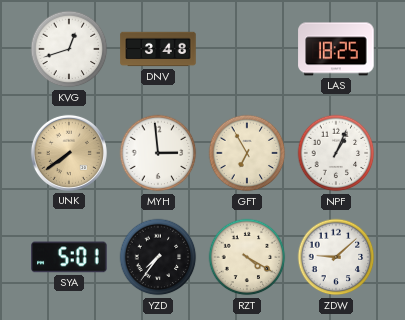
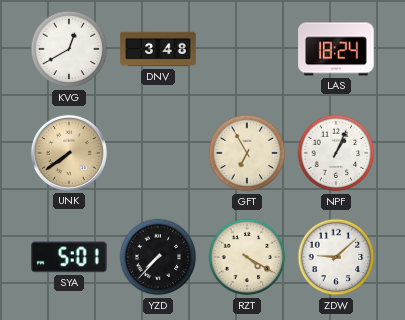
KVG: 12:42 -> 12:40 (69, 49)
LAS: 18:25 -> 18:24 (336, 49)
MYH: 2:59 -> none (158, 153)
YZD: 7:36 -> 7:37 (158, 257)
